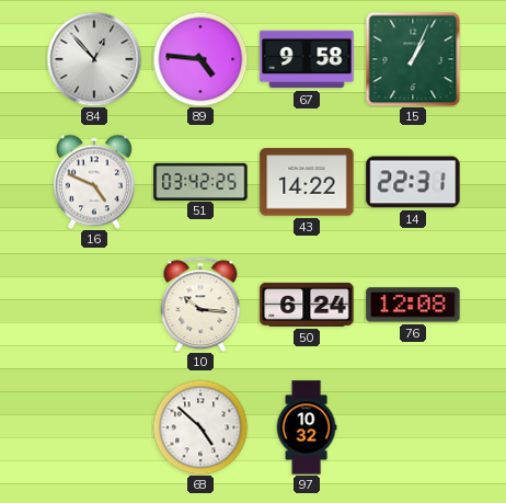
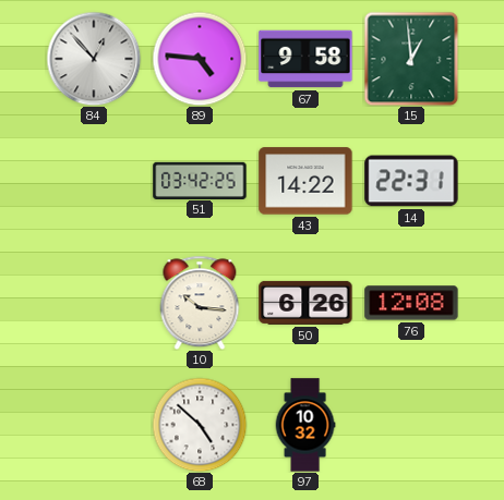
15: 1:04 -> 12:59 (411, 59)
16: 4:49 -> none (94, 182)
50: 6:24 -> 6:26 (305, 303)
